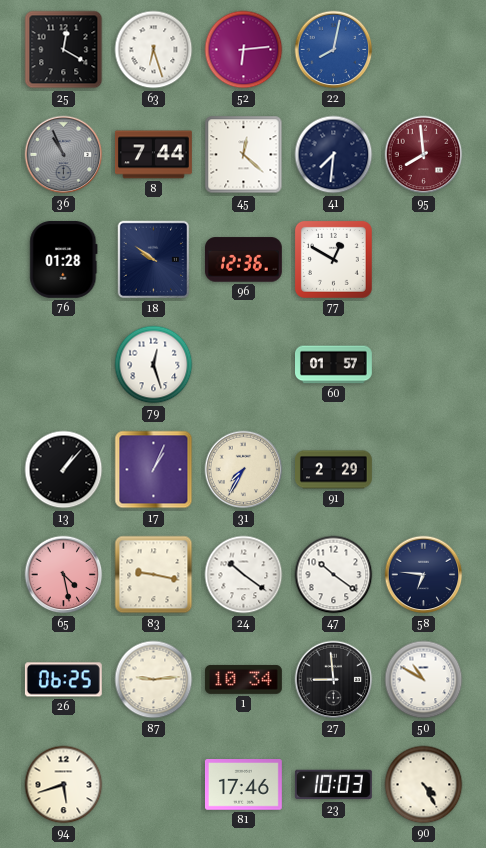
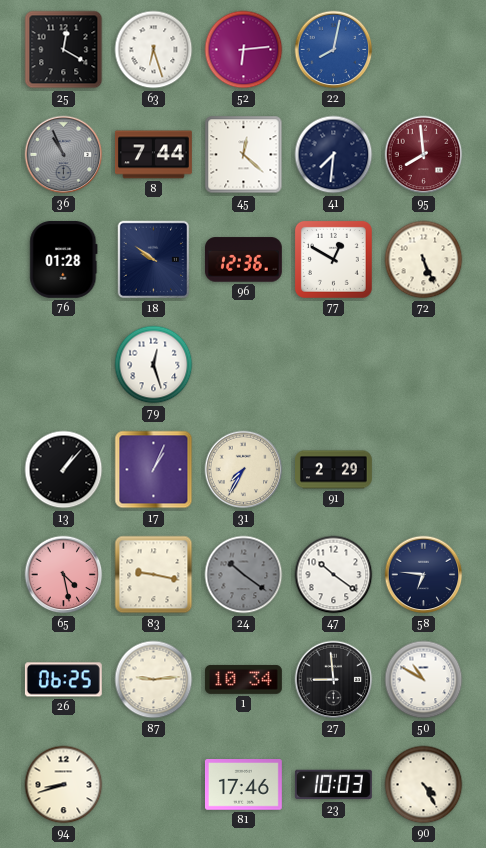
72: none -> 5:26 (424, 260)
60: 01:57 -> none (334, 365)
24 dial: white -> grey (244, 575)
94: 5:42 -> 8:42 (64, 785)
